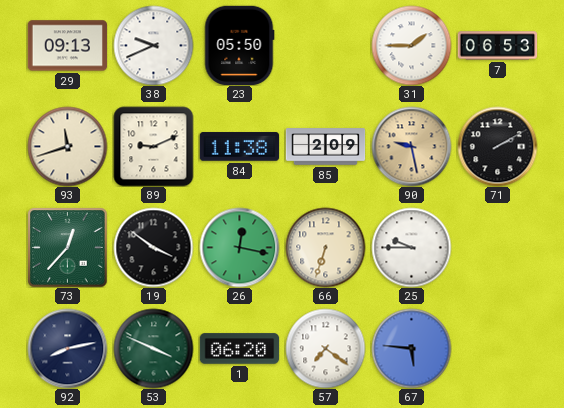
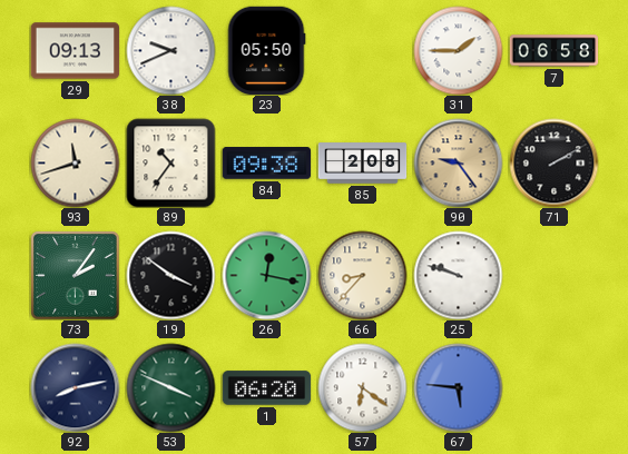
7: 06:53 -> 06:58 (553, 51)
89: 9:11 -> 10:36 (170, 162)
84: 11:38 -> 09:38 (266, 164)
85: 2:09 -> 2:08 (362, 164)
90: 9:28 -> 9:24 (458, 162)
73: 12:37 -> 2:06 (75, 275)
66: 6:33 -> 8:37 (362, 275)
25: 9:45 -> 9:48 (458, 275)
57: 7:21 -> 6:21 (362, 387)
